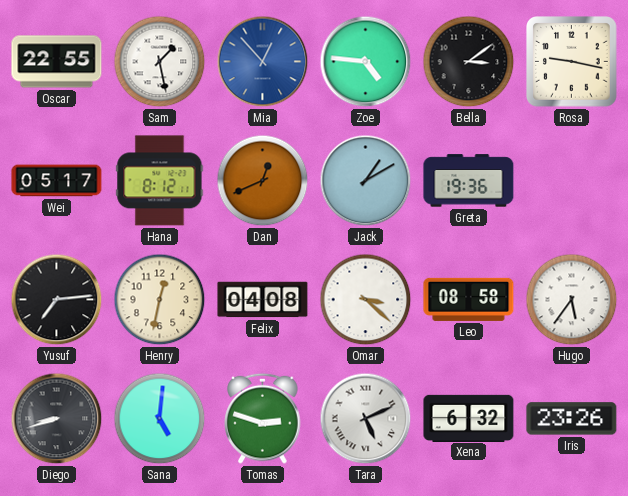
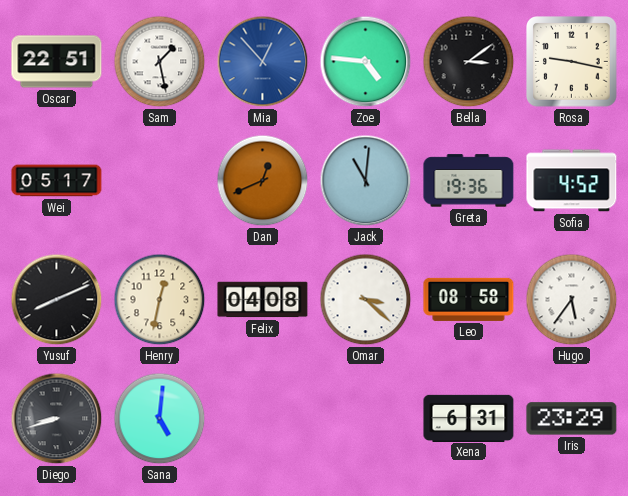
Oscar: 22:55 -> 22:51 (57, 62)
Hana: 8:12 -> none (160, 181)
Jack: 1:10 -> 11:01 (366, 181)
Sofia: none -> 4:52 (572, 181)
Yusuf: 7:14 -> 8:11 (57, 300)
Tomas: 2:48 -> none (263, 418)
Tara: 5:11 -> none (366, 419)
Xena: 6:32 -> 6:31 (469, 418)
Iris: 23:26 -> 23:29 (572, 419)
